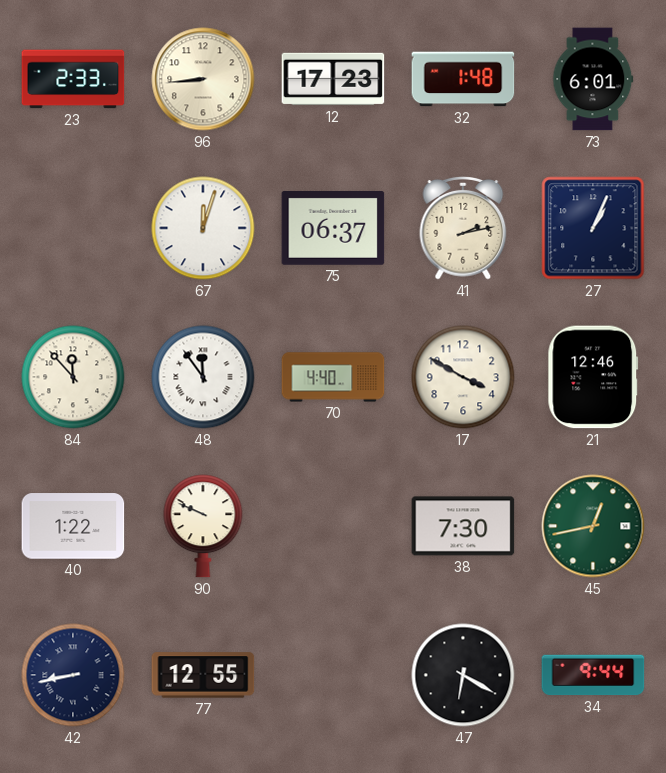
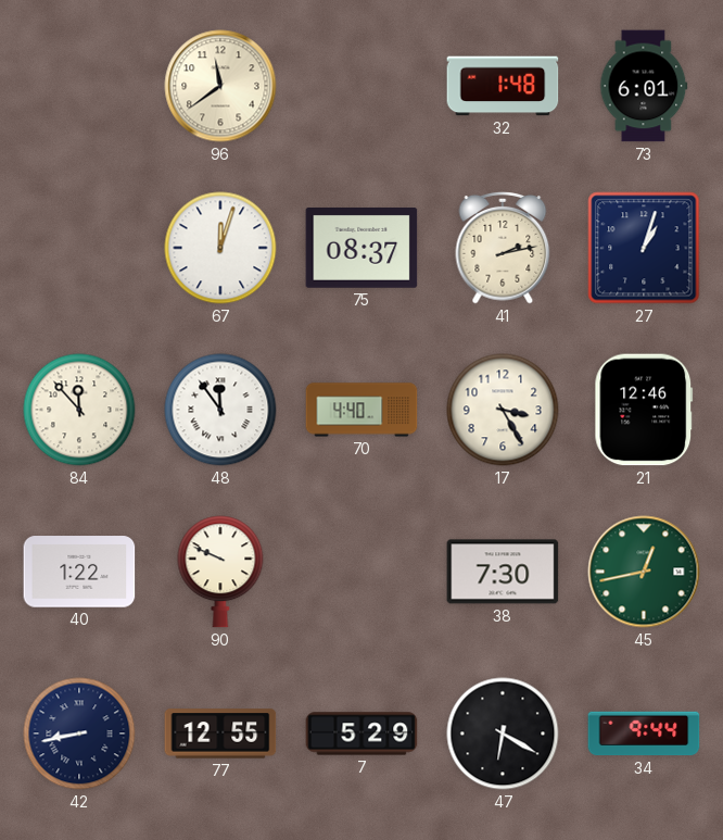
23: 2:33 -> none (73, 79)
96: 8:44 -> 11:39 (220, 86)
12: 17:23 -> none (333, 79)
75: 06:37 -> 08:37 (361, 249)
27: 1:04 -> 1:03 (644, 248)
17: 3:50 -> 3:25 (503, 410)
7: none -> 5:29 (361, 734)
